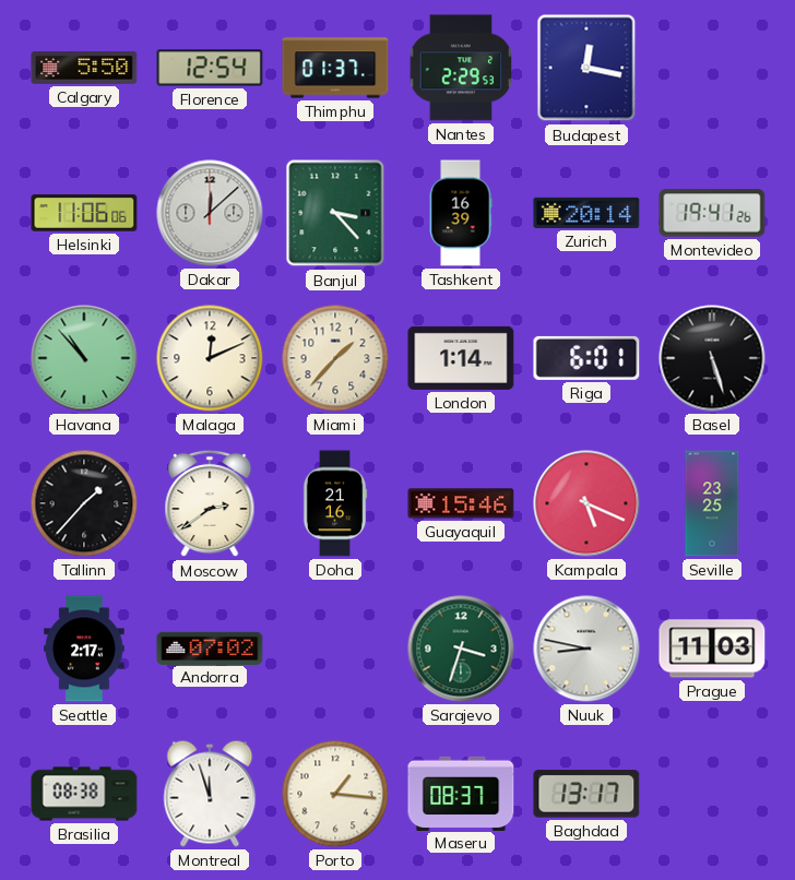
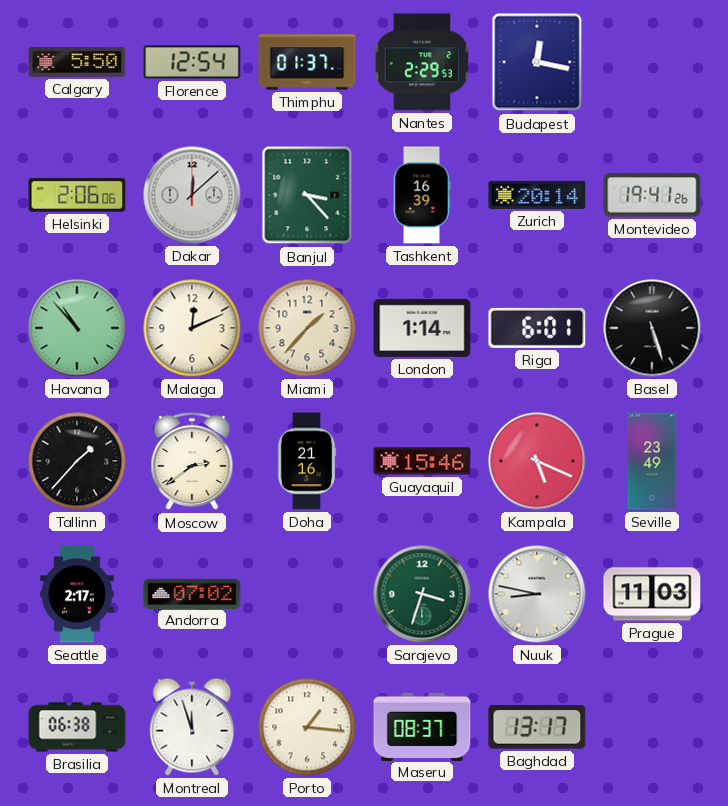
Helsinki: 11:06 -> 2:06 (77, 195)
Seville: 23:25 -> 23:49 (652, 461)
Brasilia: 08:38 -> 06:38 (77, 727)
